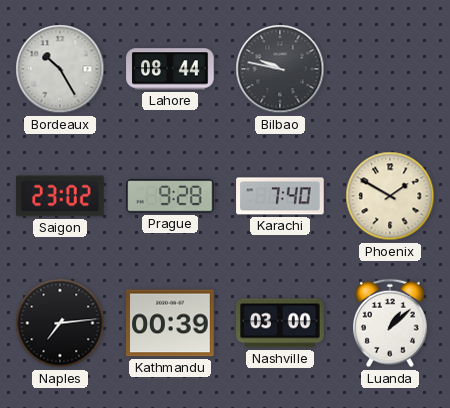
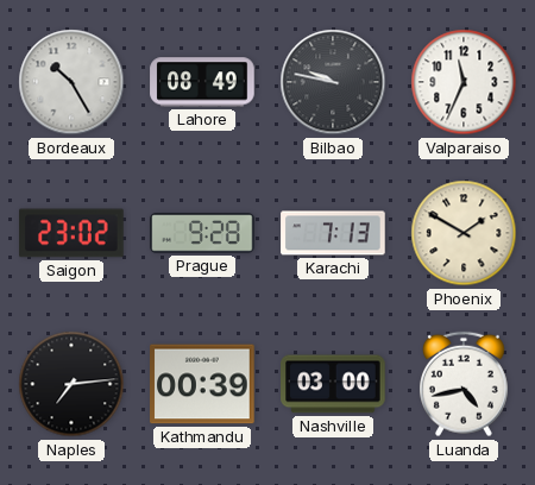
Lahore: 08:44 -> 08:49 (202, 82)
Valparaiso: none -> 11:34 (464, 82)
Karachi: 7:40 -> 7:13 (333, 233)
Luanda: 1:08 -> 4:43 (465, 384)
